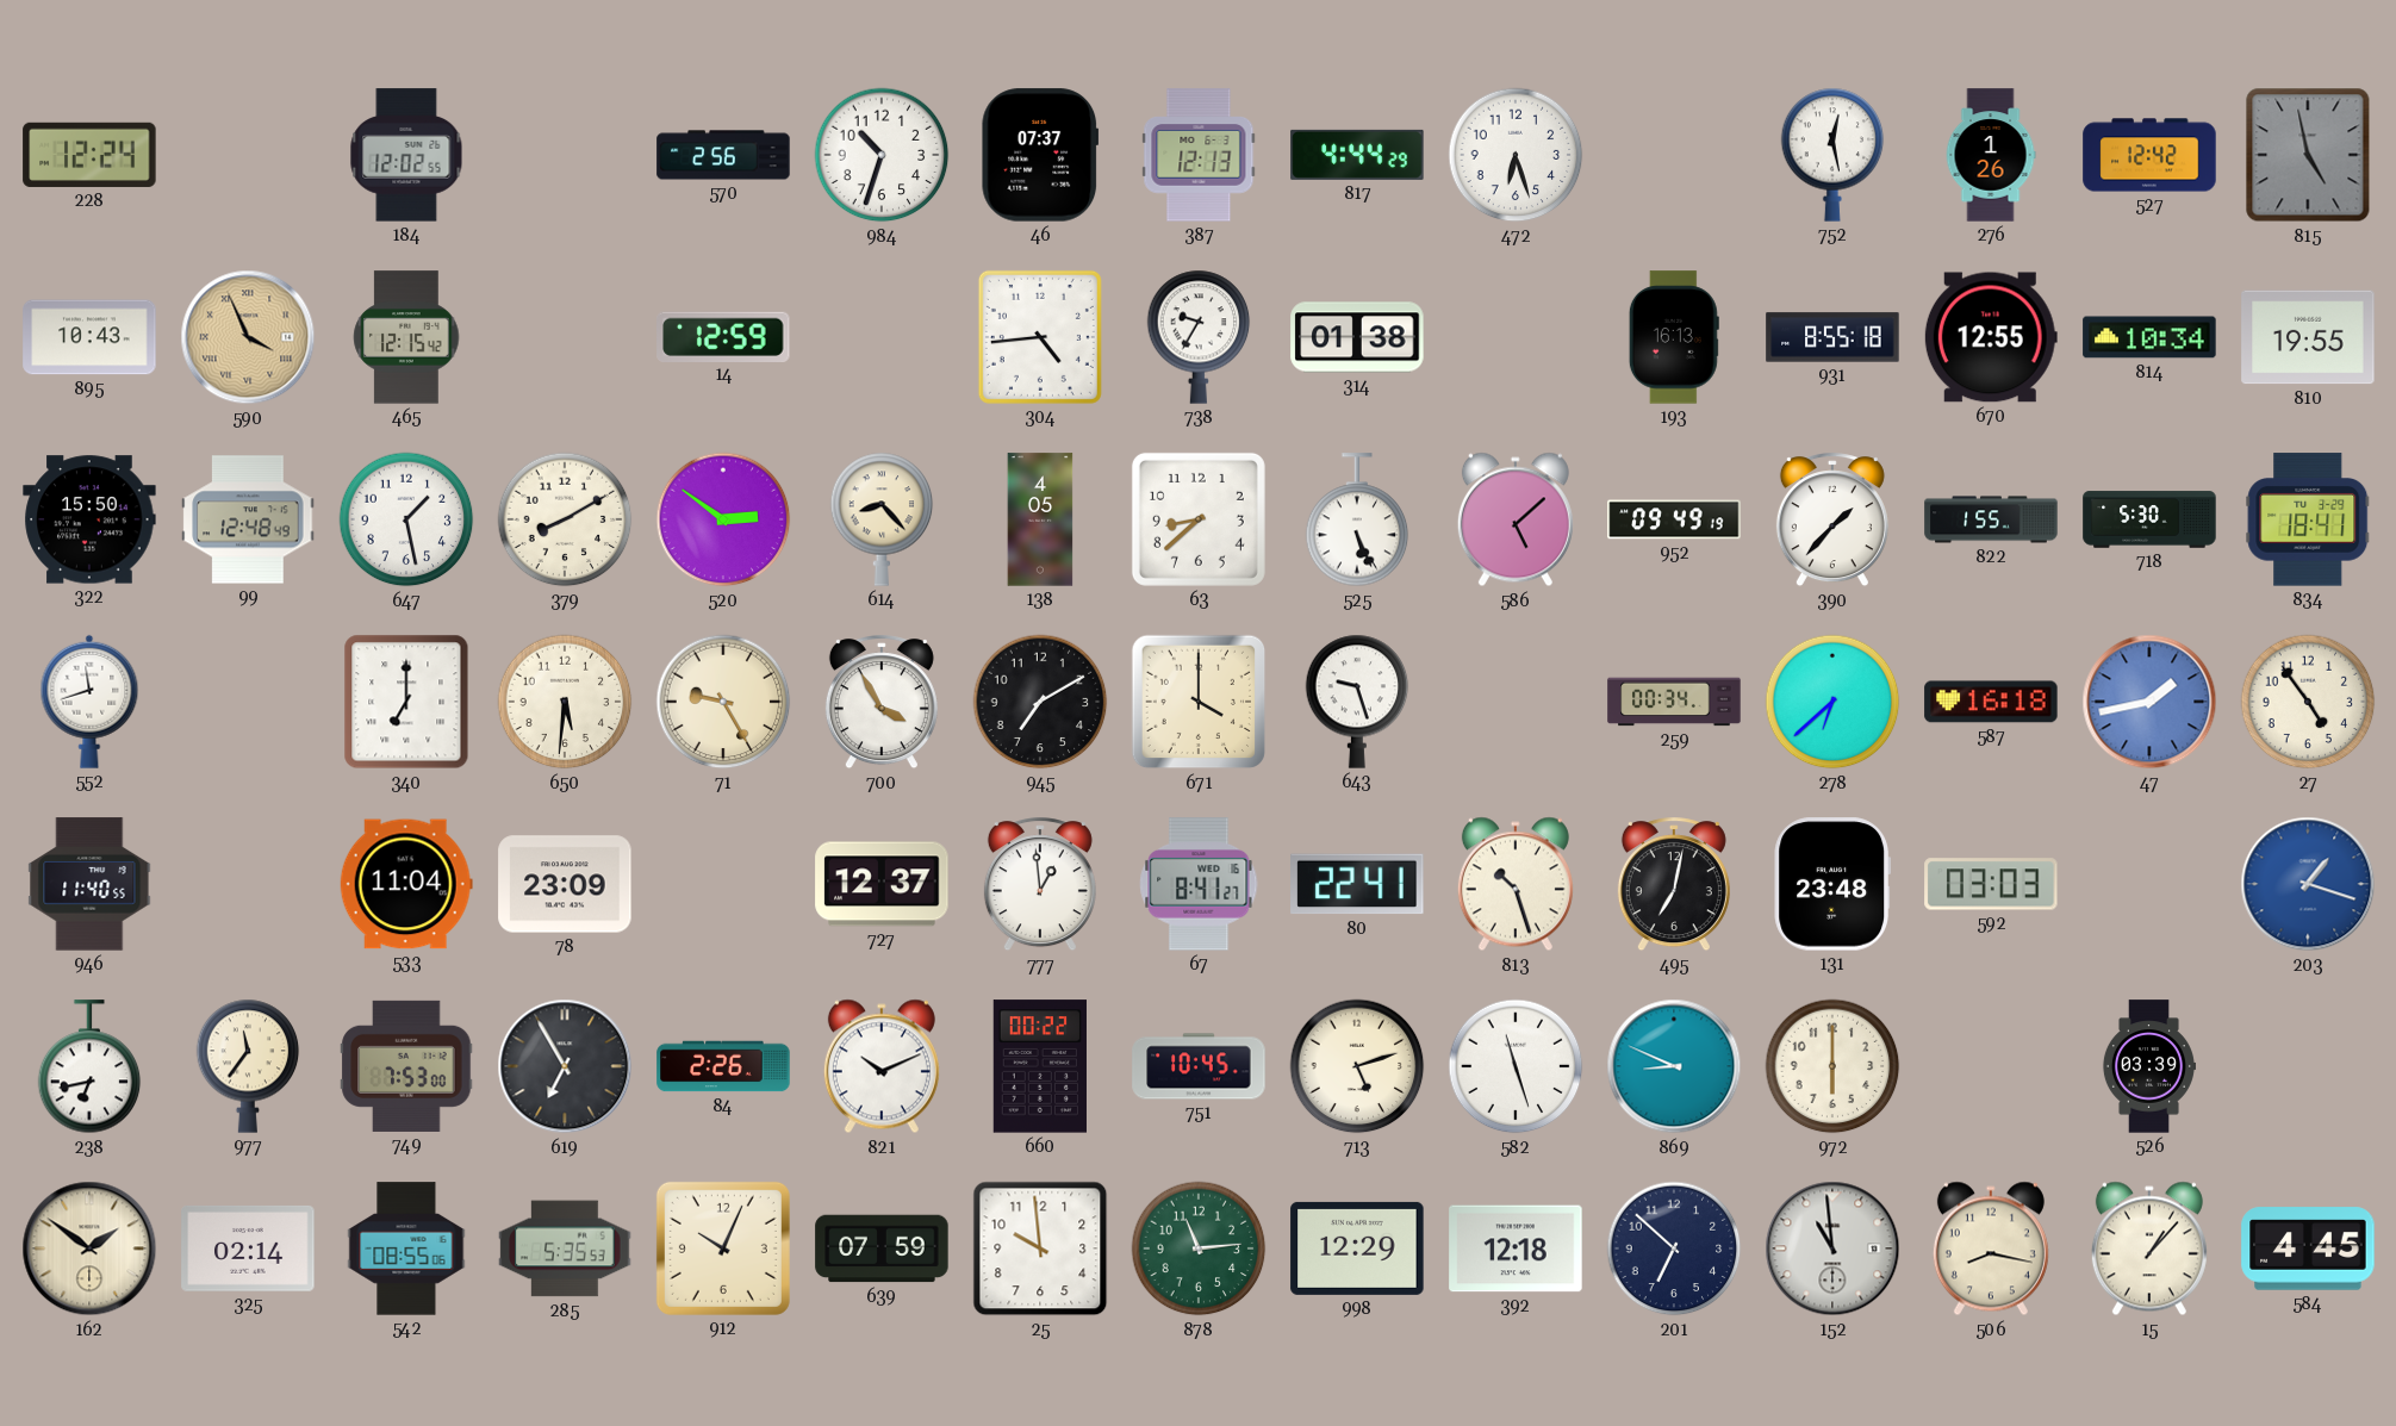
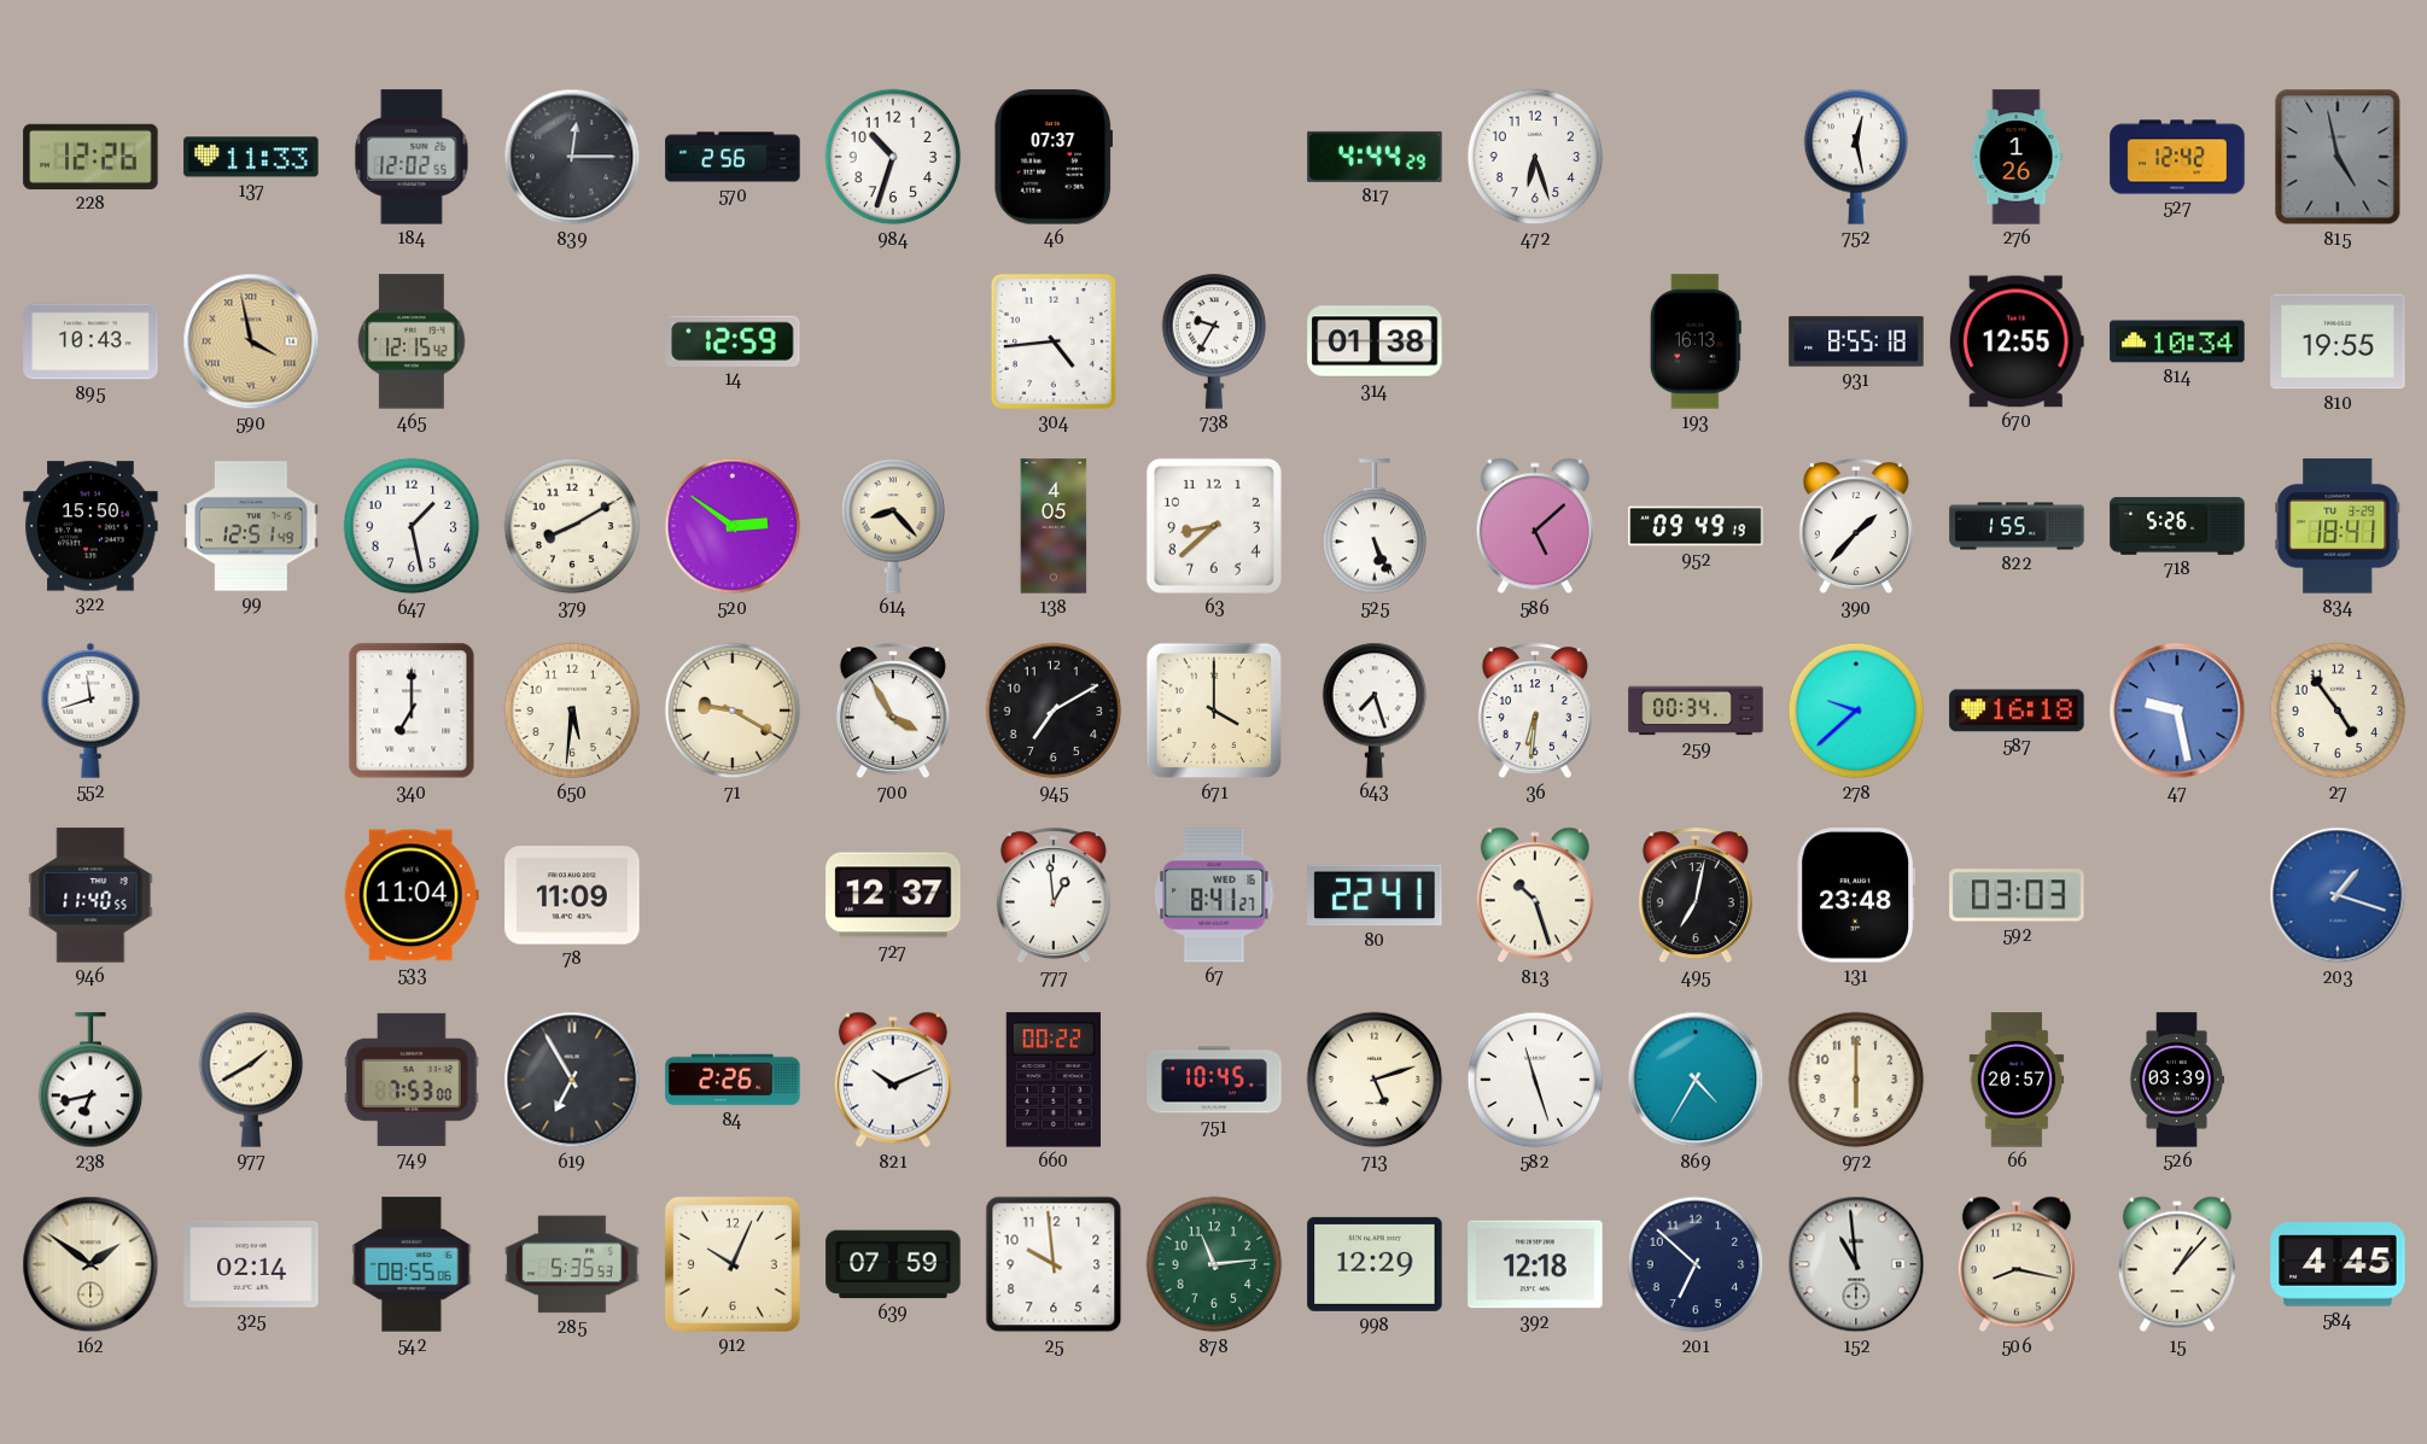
228: 12:24 -> 12:26 (91, 157)
137: none -> 11:33 (251, 157)
839: none -> 12:15 (572, 157)
387: 12:13 -> none (1199, 155)
590: 3:56 -> 3:58 (251, 341)
99: 12:48 -> 12:51 (251, 526)
718: 5:30 -> 5:26 (2177, 526)
71: 9:25 -> 9:20 (733, 711)
643: 9:27 -> 7:27 (1375, 711)
36: none -> 6:31 (1535, 712)
278: 6:38 -> 9:38 (1856, 711)
47: 1:43 -> 9:28 (2177, 711)
78: 23:09 -> 11:09 (572, 895)
977: 11:36 -> 1:40 (251, 1080)
869: 8:49 -> 4:35 (1696, 1080)
66: none -> 20:57 (2017, 1080)
